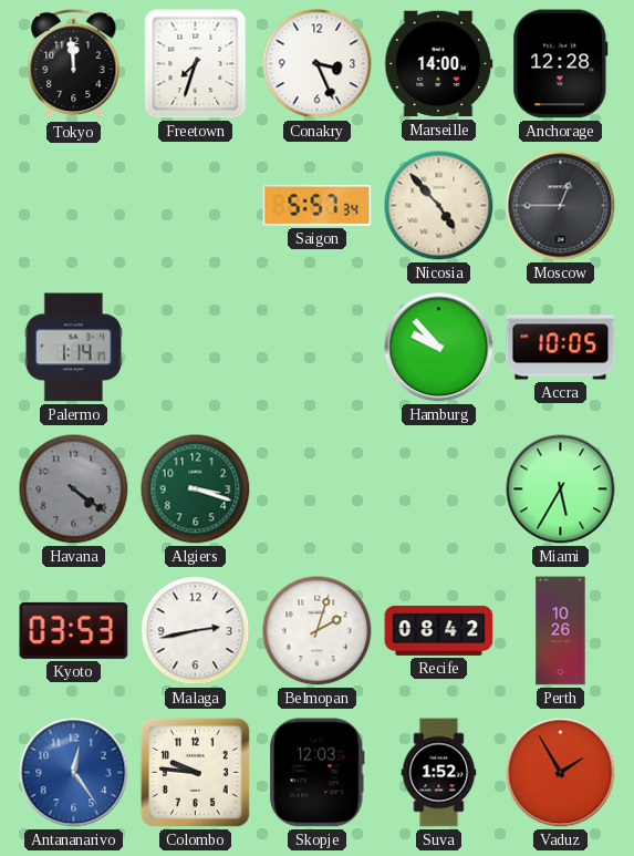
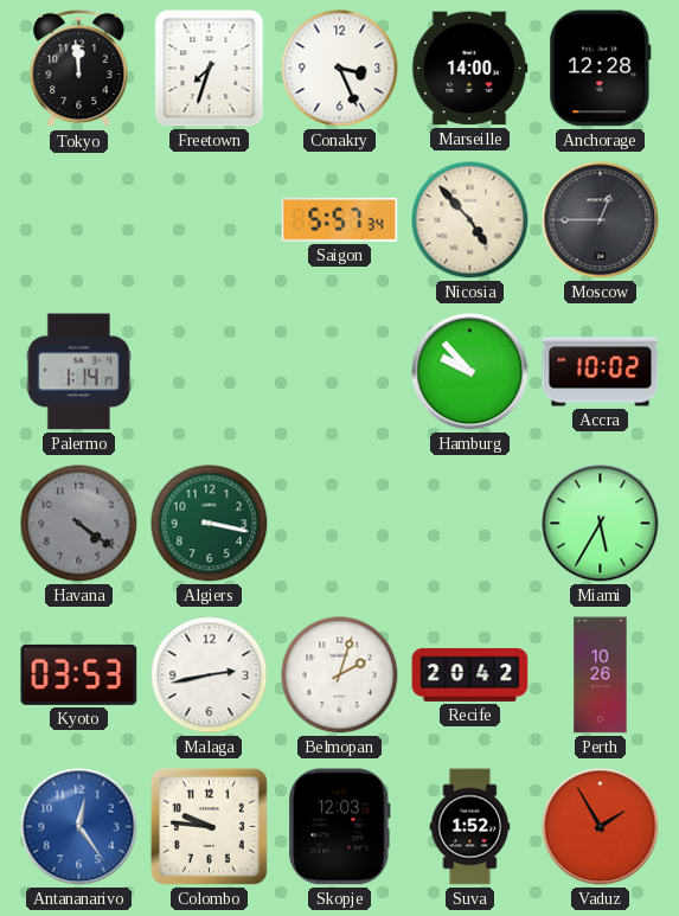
Accra: 10:05 -> 10:02 (601, 372)
Algiers: 3:18 -> 3:17 (210, 524)
Recife: 08:42 -> 20:42 (470, 674)
